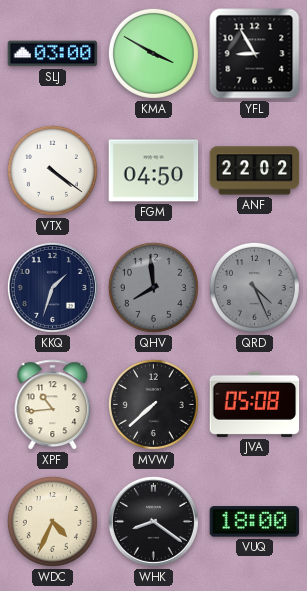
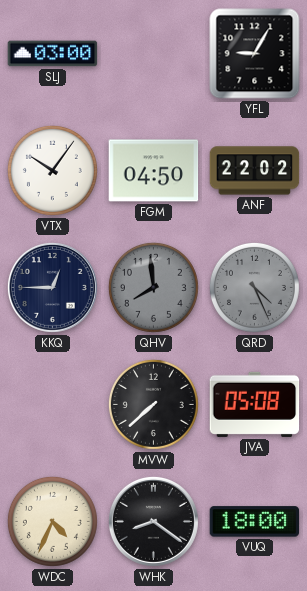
KMA: 3:50 -> none (153, 53)
YFL: 8:55 -> 9:05 (255, 54)
VTX: 4:21 -> 10:06 (52, 170)
KKQ: 1:33 -> 12:45 (52, 287)
XPF: 10:44 -> none (53, 405)
